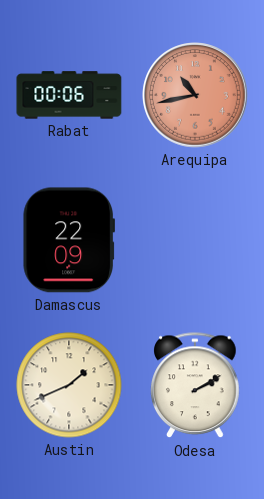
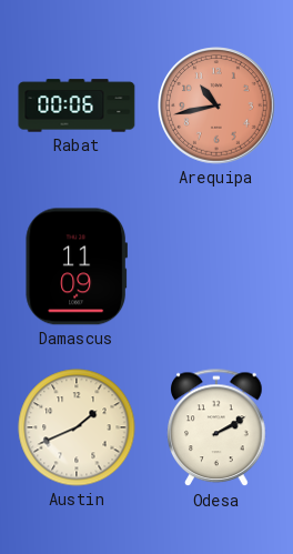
Damascus: 22:09 -> 11:09 (75, 266)
